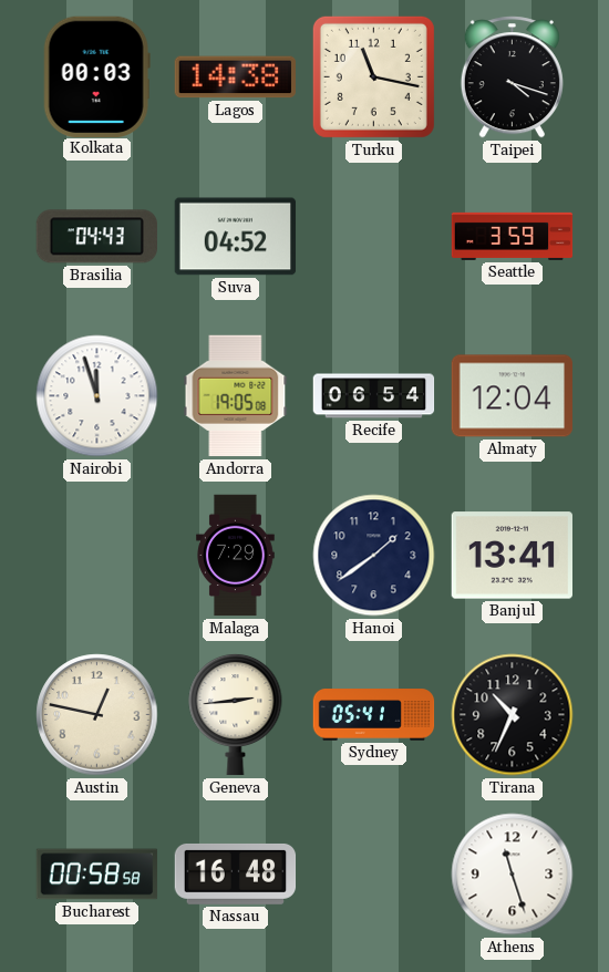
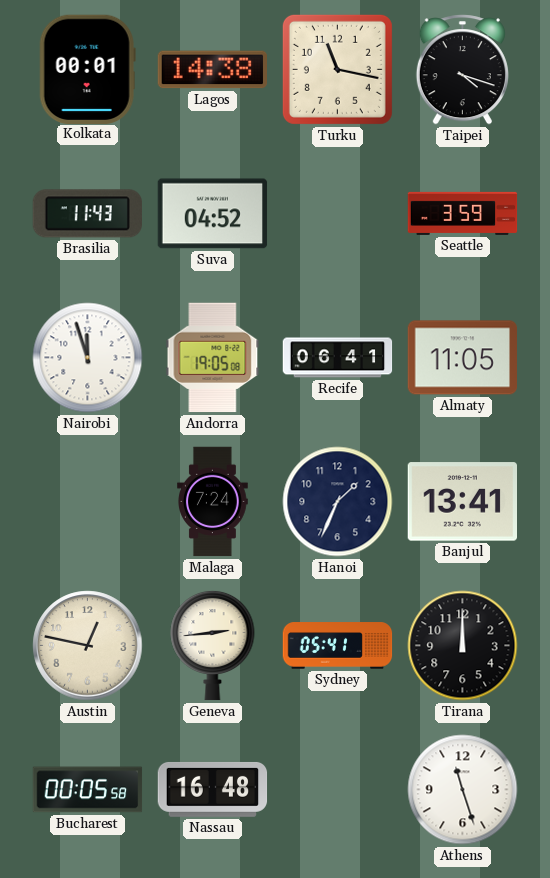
Kolkata: 00:03 -> 00:01 (87, 69)
Brasilia: 04:43 -> 11:43 (87, 214)
Recife: 06:54 -> 06:41 (338, 358)
Almaty: 12:04 -> 11:05 (462, 358)
Malaga: 7:29 -> 7:24 (213, 502)
Hanoi: 1:39 -> 1:34 (338, 502)
Tirana: 10:34 -> 12:00 (463, 646)
Bucharest: 00:58 -> 00:05 (88, 790)
